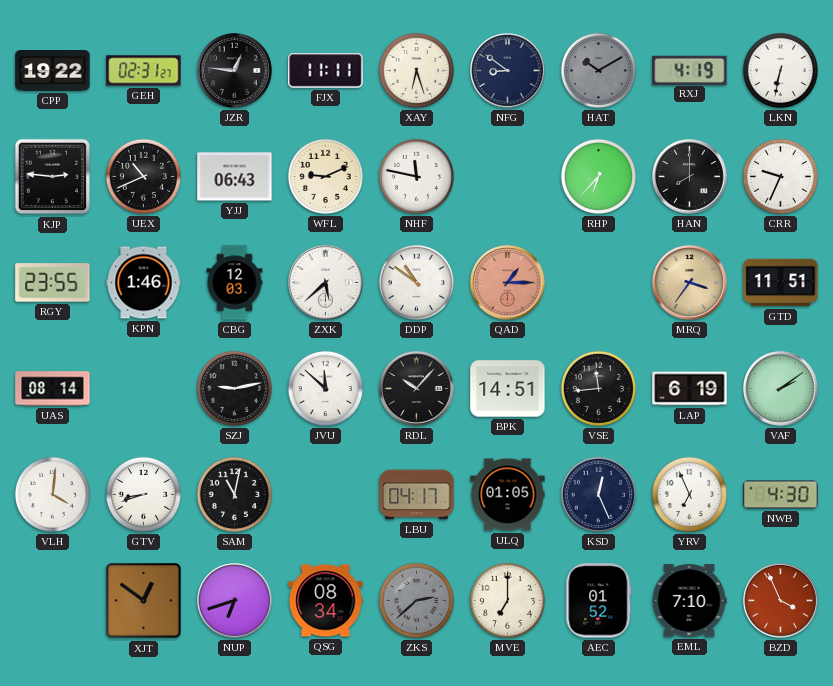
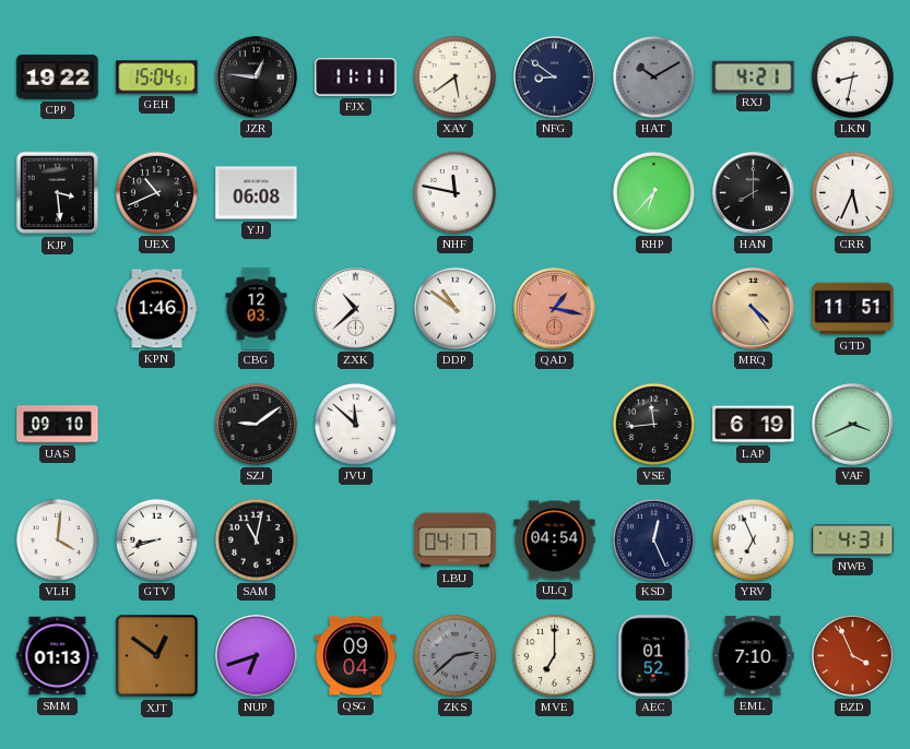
GEH: 02:31 -> 15:04 (157, 78)
XAY: 6:27 -> 5:39 (454, 76)
RXJ: 4:19 -> 4:21 (754, 76)
LKN: 6:32 -> 8:32 (852, 76)
KJP: 2:46 -> 3:29 (58, 193)
YJJ: 06:43 -> 06:08 (257, 193)
WFL: 9:11 -> none (325, 176)
CRR: 9:34 -> 5:34 (852, 192)
RGY: 23:55 -> none (53, 283)
ZXK: 5:38 -> 10:38 (356, 309)
QAD: 1:15 -> 1:17 (555, 309)
MRQ: 3:36 -> 4:24 (754, 309)
UAS: 08:14 -> 09:10 (58, 425)
SZJ: 9:13 -> 9:09 (256, 424)
RDL: 10:07 -> none (417, 389)
BPK: 14:51 -> none (508, 389)
VAF: 2:09 -> 3:41 (853, 425)
ULQ: 01:05 -> 04:54 (555, 540)
NWB: 4:30 -> 4:31 (853, 540)
SMM: none -> 01:13 (58, 656)
QSG: 08:34 -> 09:04 (356, 656)
